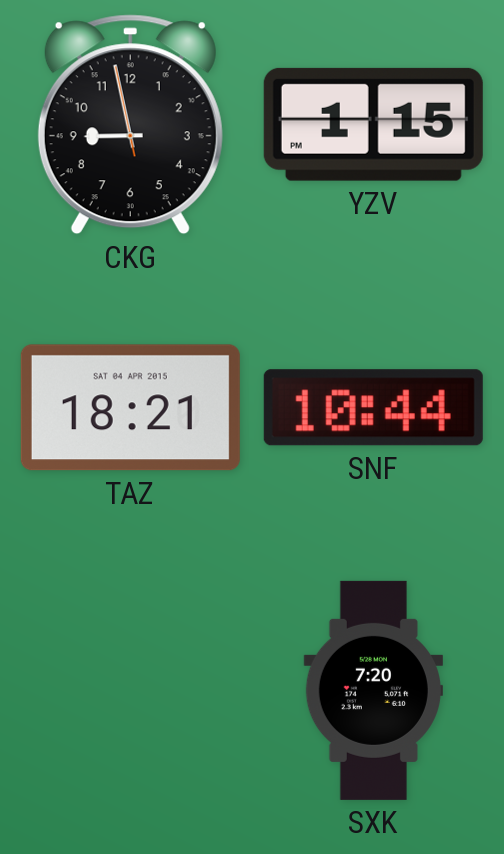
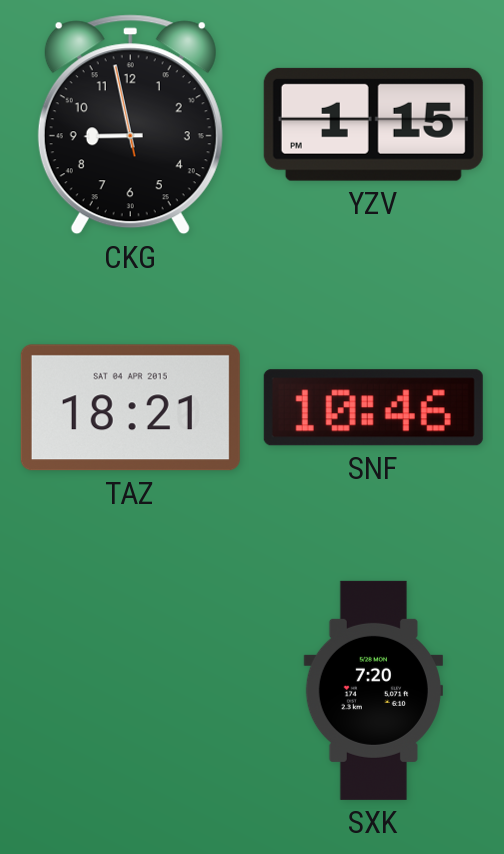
SNF: 10:44 -> 10:46 (373, 408)
